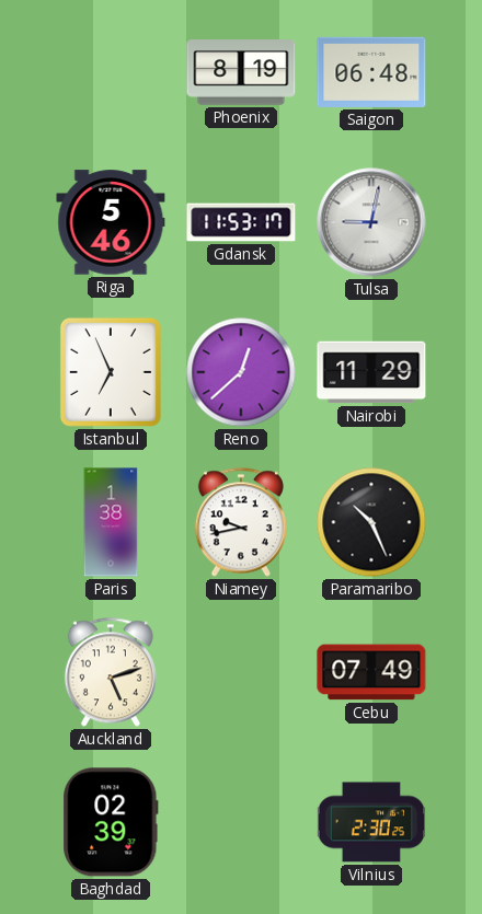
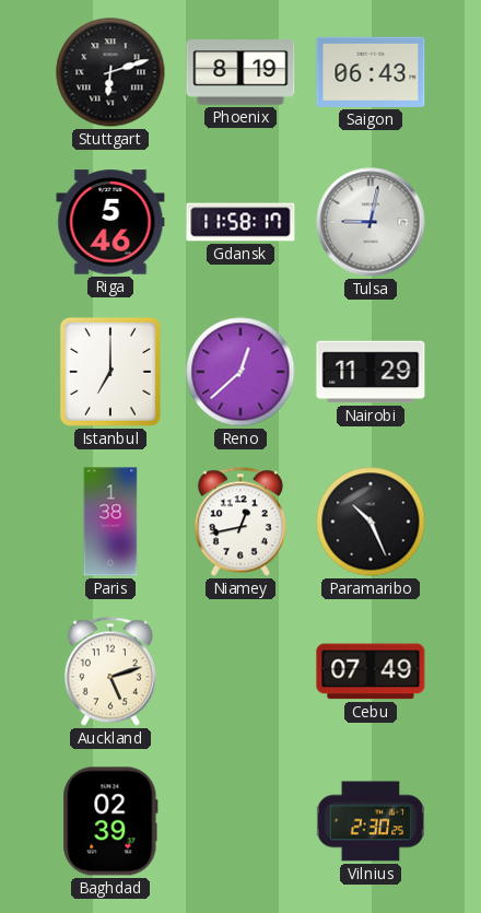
Stuttgart: none -> 6:12 (110, 72)
Saigon: 06:48 -> 06:43 (371, 72)
Gdansk: 11:53 -> 11:58 (241, 222)
Istanbul: 6:56 -> 7:00 (110, 372)
Niamey: 9:43 -> 12:43 (241, 522)
